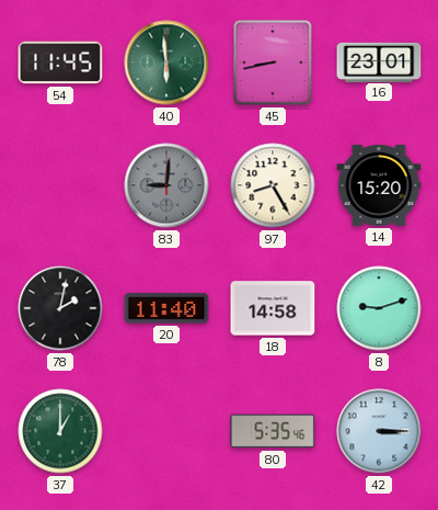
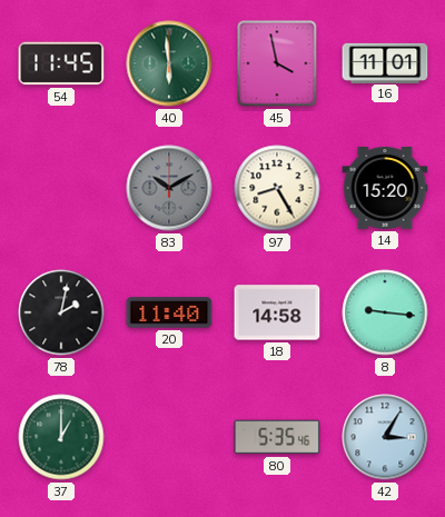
45: 8:43 -> 3:58 (277, 63)
16: 23:01 -> 11:01 (385, 62)
83: 9:01 -> 10:10 (169, 188)
8: 9:12 -> 9:16 (385, 312)
42: 3:15 -> 3:05 (385, 437)
